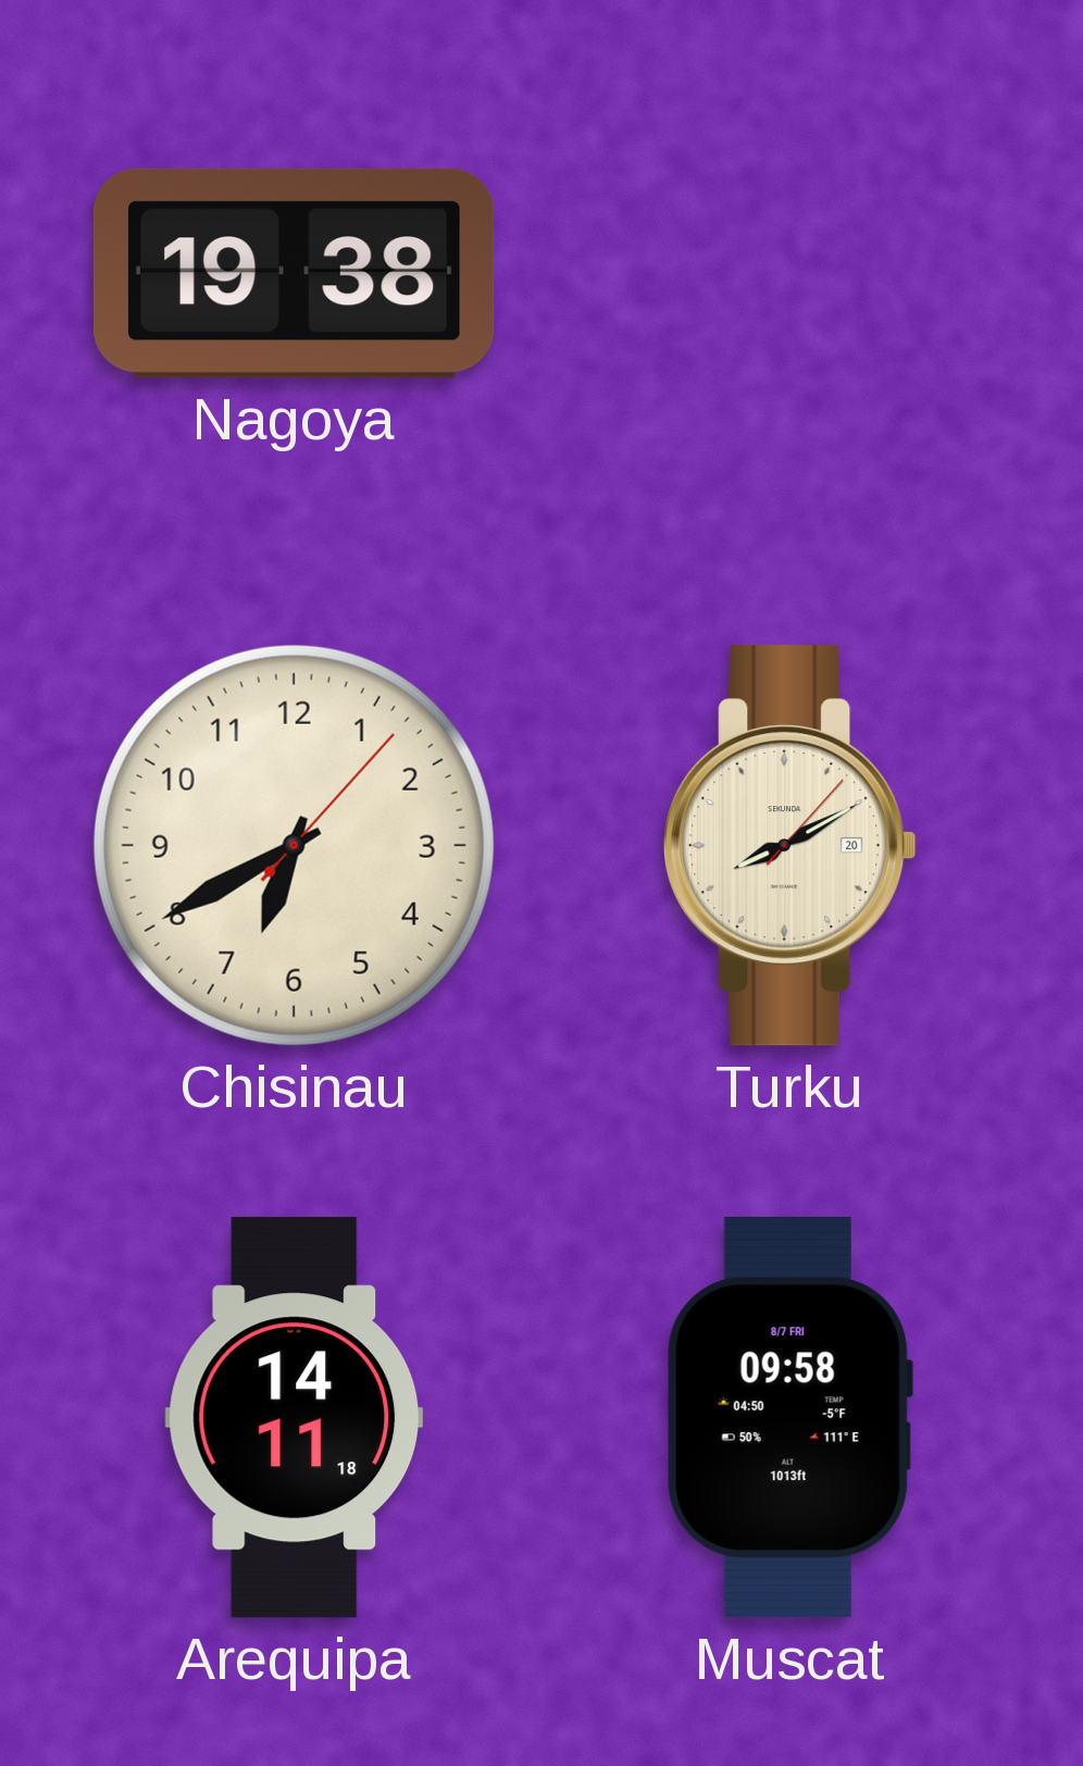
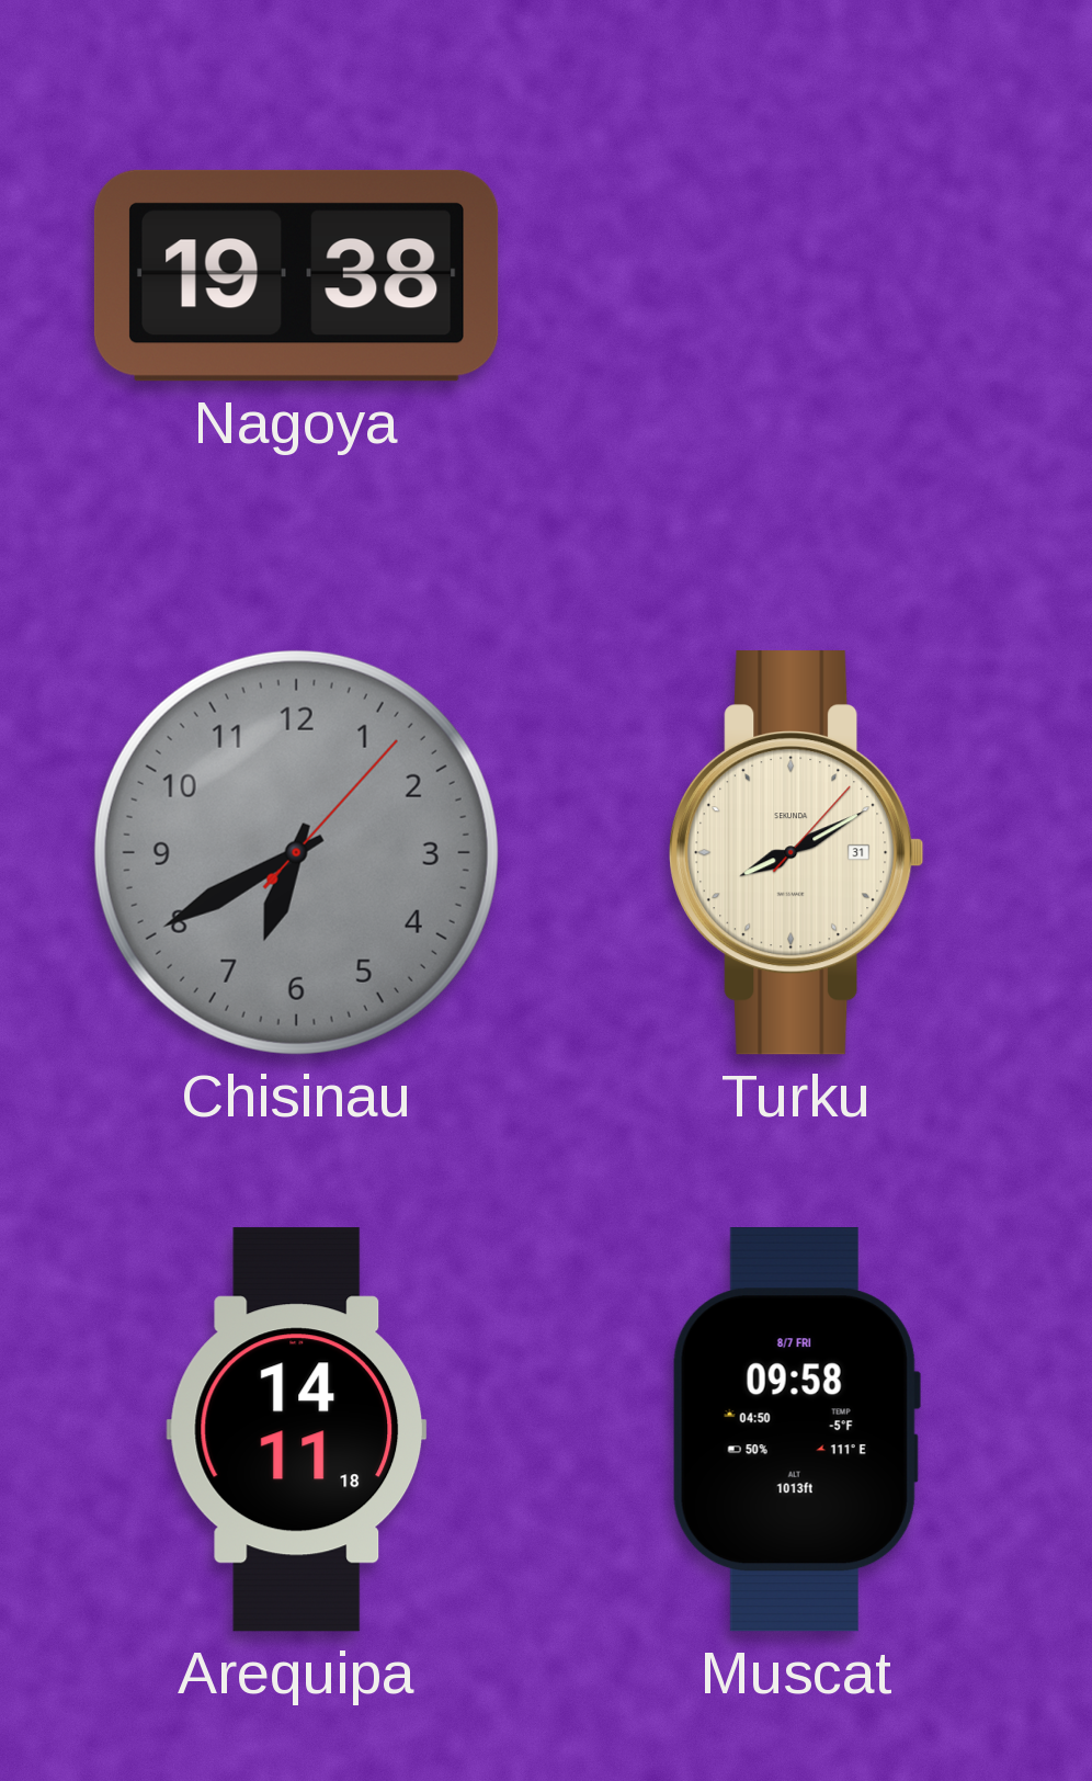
Chisinau dial: cream -> grey (296, 852)
Turku date: 20 -> 31 (797, 853)
